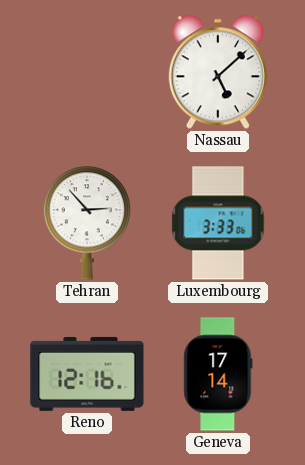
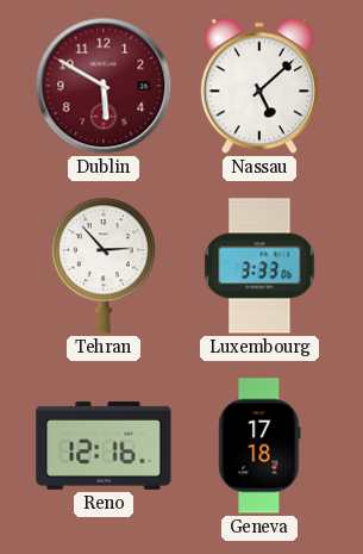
Dublin: none -> 5:50 (104, 86)
Geneva: 17:14 -> 17:18 (259, 446)
